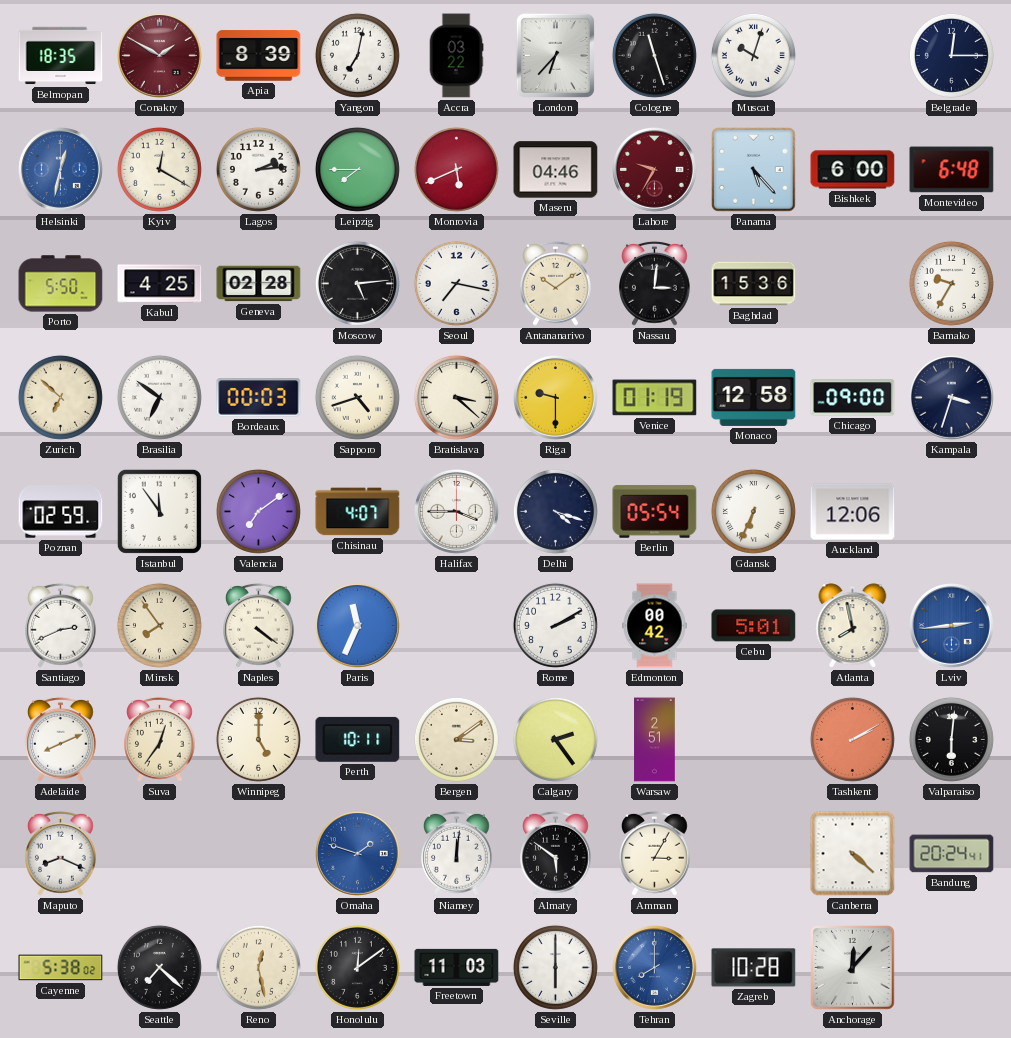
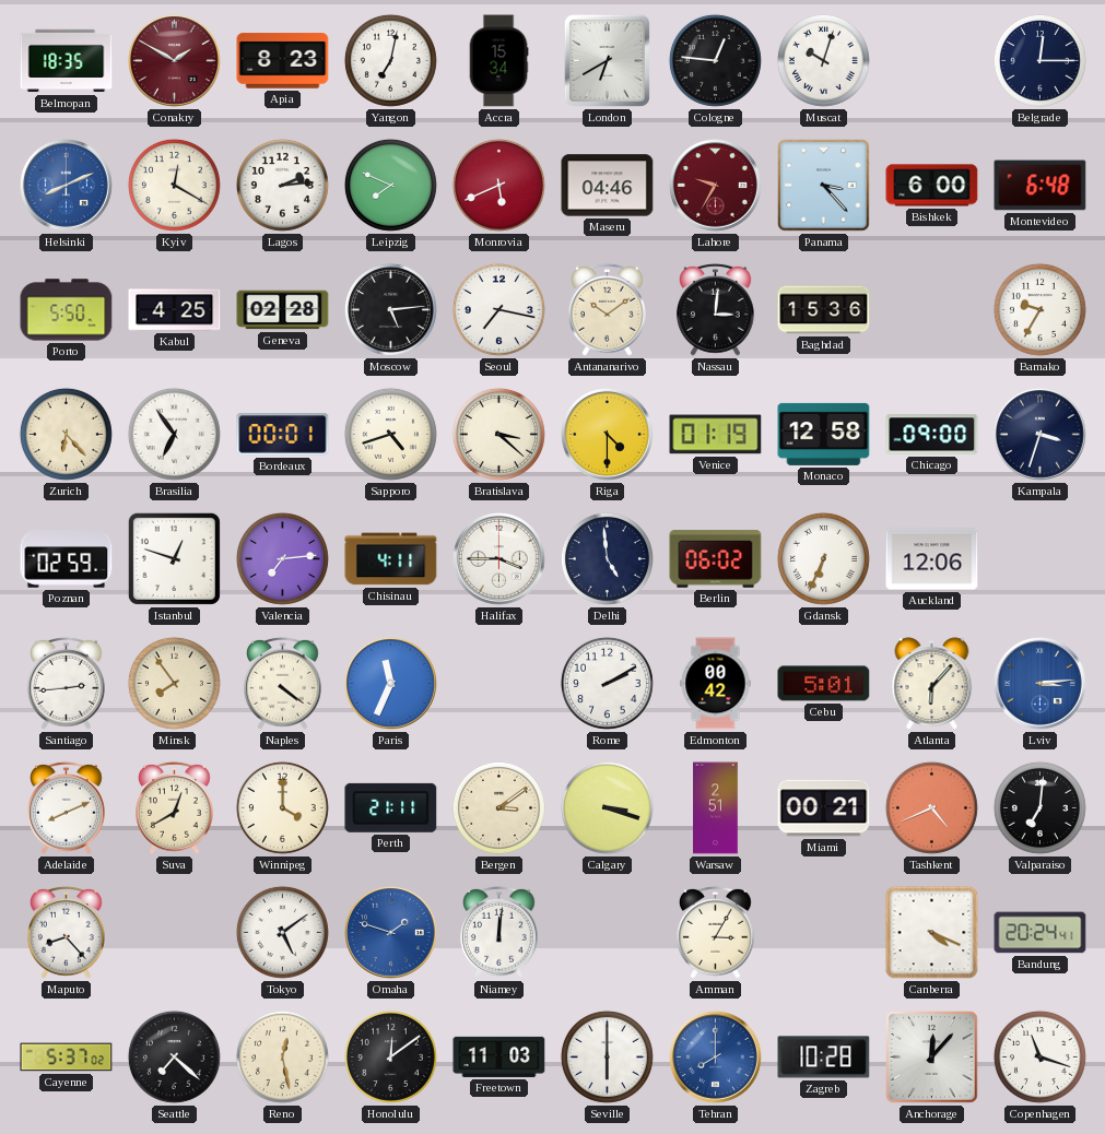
Apia: 8:39 -> 8:23 (283, 61)
Accra: 03:22 -> 15:34 (498, 61)
London: 6:37 -> 6:40 (607, 60)
Cologne: 11:27 -> 12:46 (715, 60)
Helsinki: 12:32 -> 8:11 (67, 186)
Leipzig: 7:45 -> 7:49 (390, 185)
Panama: 5:23 -> 3:23 (824, 186)
Zurich: 6:52 -> 6:23 (66, 434)
Brasilia: 6:51 -> 6:54 (174, 434)
Bordeaux: 00:03 -> 00:01 (283, 435)
Riga: 9:30 -> 4:30 (608, 435)
Istanbul: 11:54 -> 12:48 (174, 558)
Valencia: 7:09 -> 7:14 (282, 558)
Chisinau: 4:07 -> 4:11 (391, 559)
Delhi: 4:18 -> 4:59 (607, 558)
Berlin: 05:54 -> 06:02 (716, 559)
Santiago: 2:41 -> 2:44 (67, 683)
Atlanta: 7:58 -> 6:07 (932, 684)
Lviv: 2:44 -> 3:14 (1041, 684)
Suva: 12:36 -> 12:40 (175, 807)
Winnipeg: 5:00 -> 4:00 (282, 807)
Perth: 10:11 -> 21:11 (391, 807)
Calgary: 2:24 -> 3:18 (607, 807)
Miami: none -> 00:21 (824, 808)
Tashkent: 2:10 -> 4:41 (931, 807)
Valparaiso: 6:01 -> 7:01 (1039, 807)
Maputo: 8:19 -> 8:23 (67, 932)
Tokyo: none -> 5:09 (282, 932)
Almaty: 5:51 -> none (556, 853)
Canberra: 4:22 -> 4:19 (932, 933)
Cayenne: 5:38 -> 5:37 (67, 1058)
Copenhagen: none -> 11:18 (1039, 1056)
